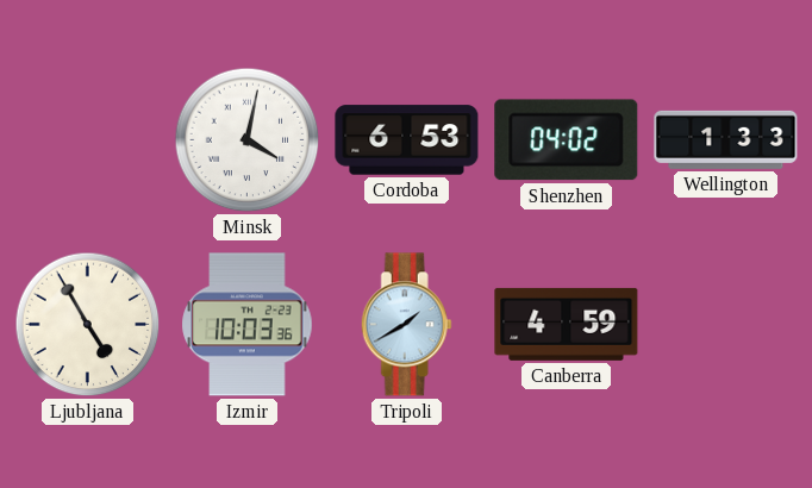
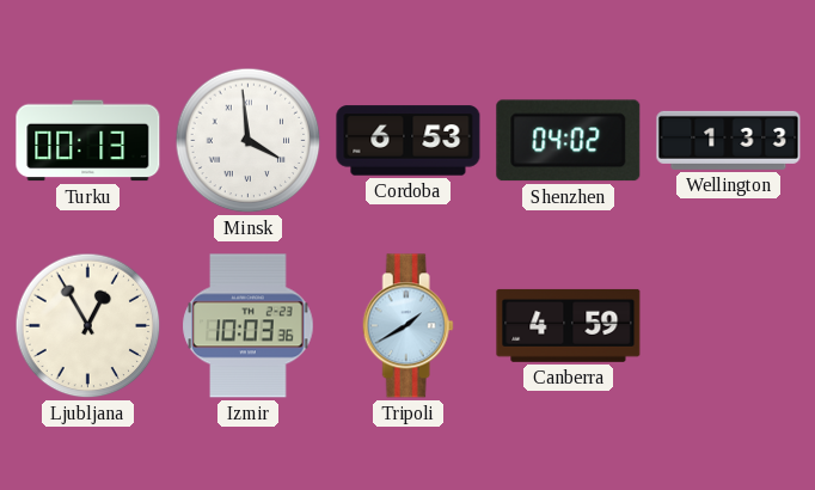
Turku: none -> 00:13 (88, 141)
Minsk: 4:02 -> 3:59 (249, 141)
Ljubljana: 4:55 -> 12:55 (88, 326)
